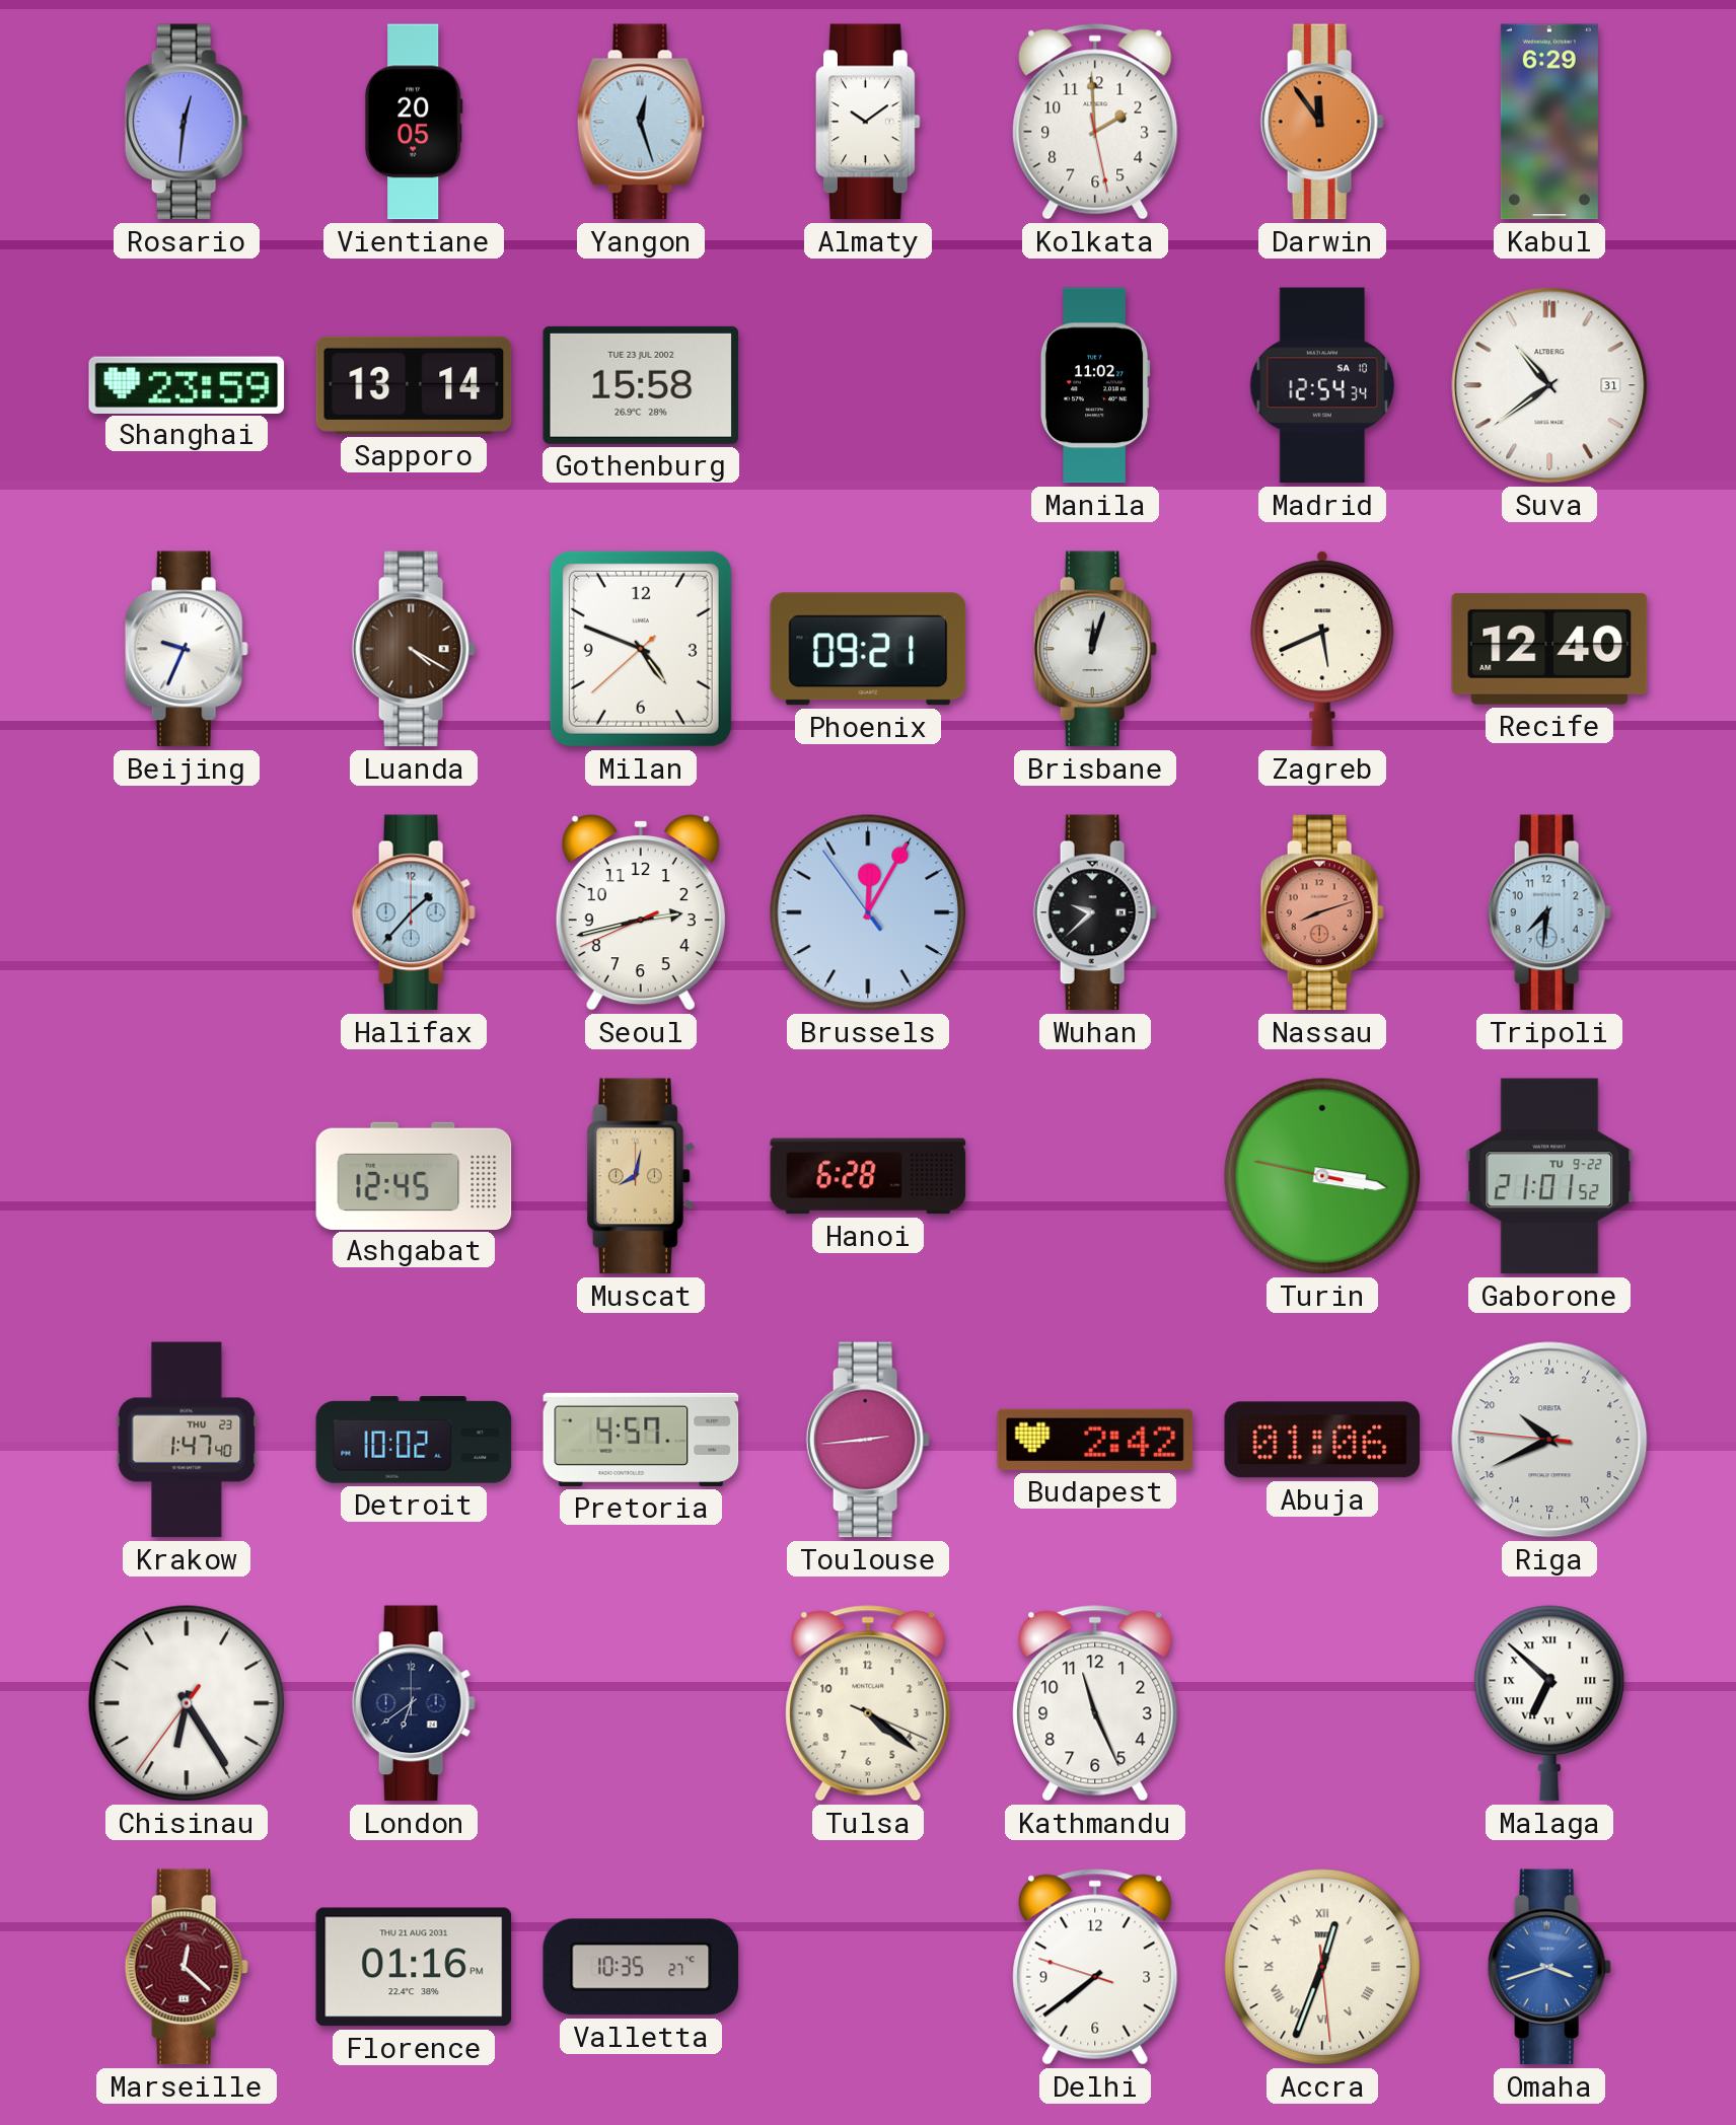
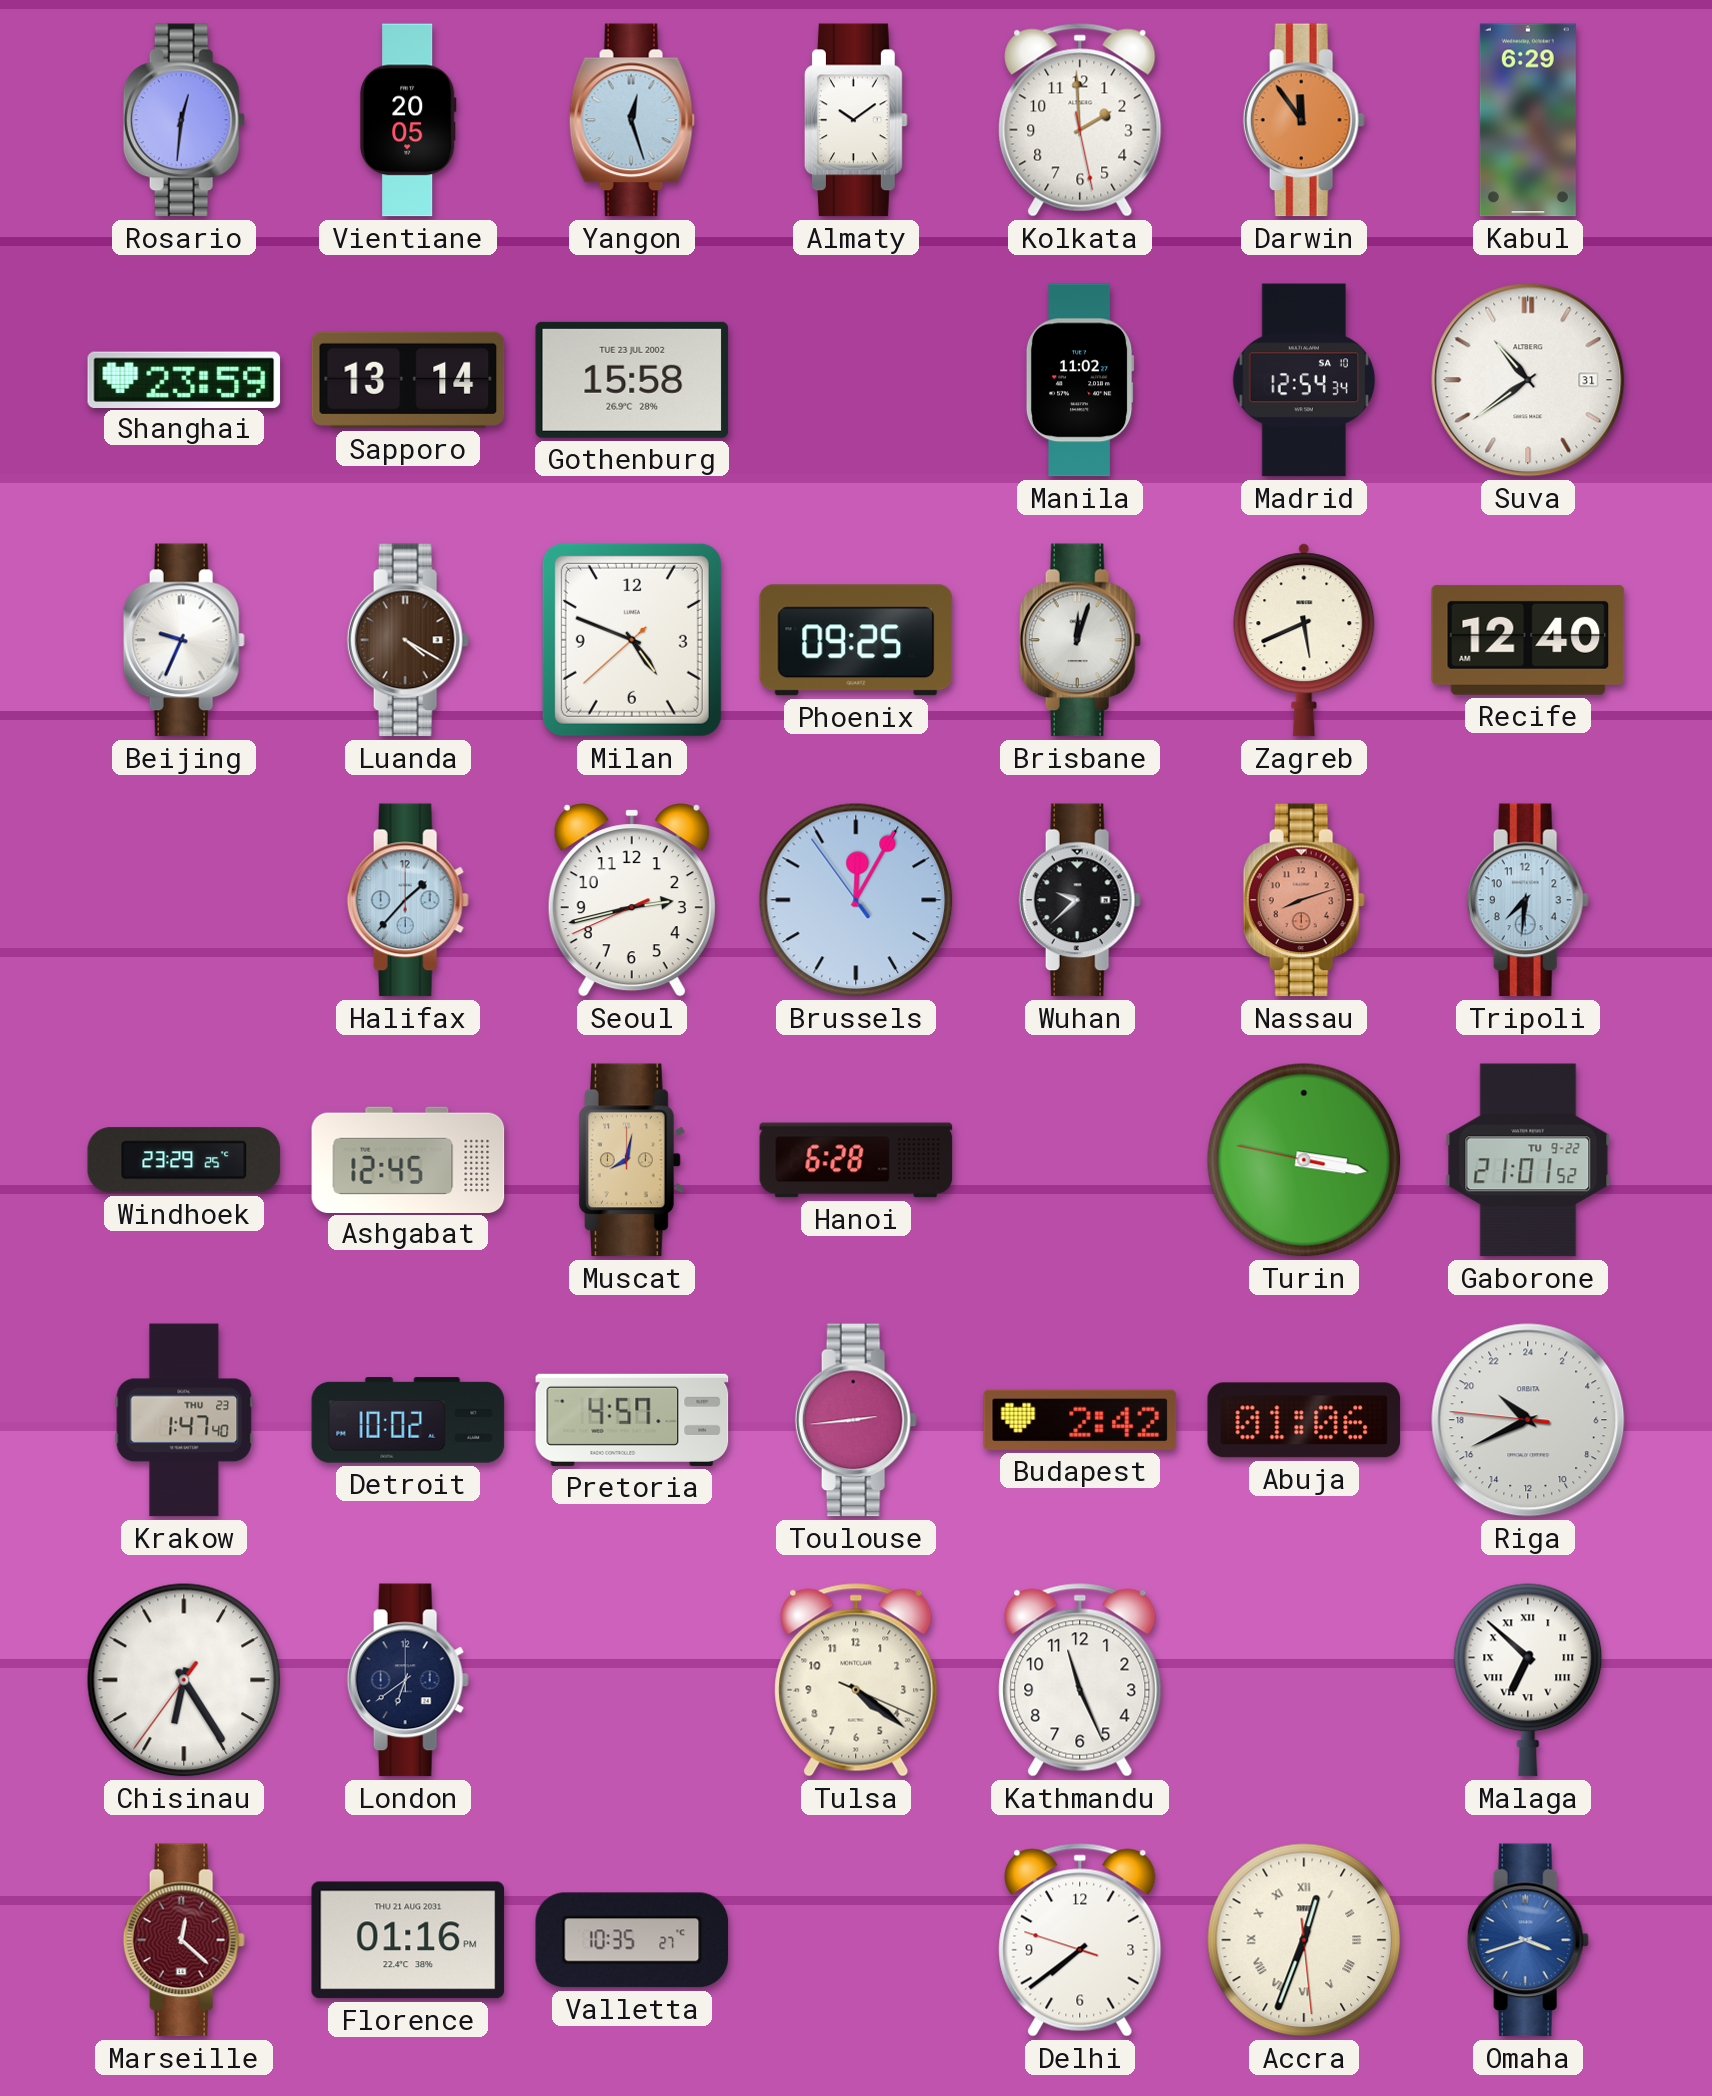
Phoenix: 09:21 -> 09:25 (856, 640)
Windhoek: none -> 23:29 (184, 1160)
